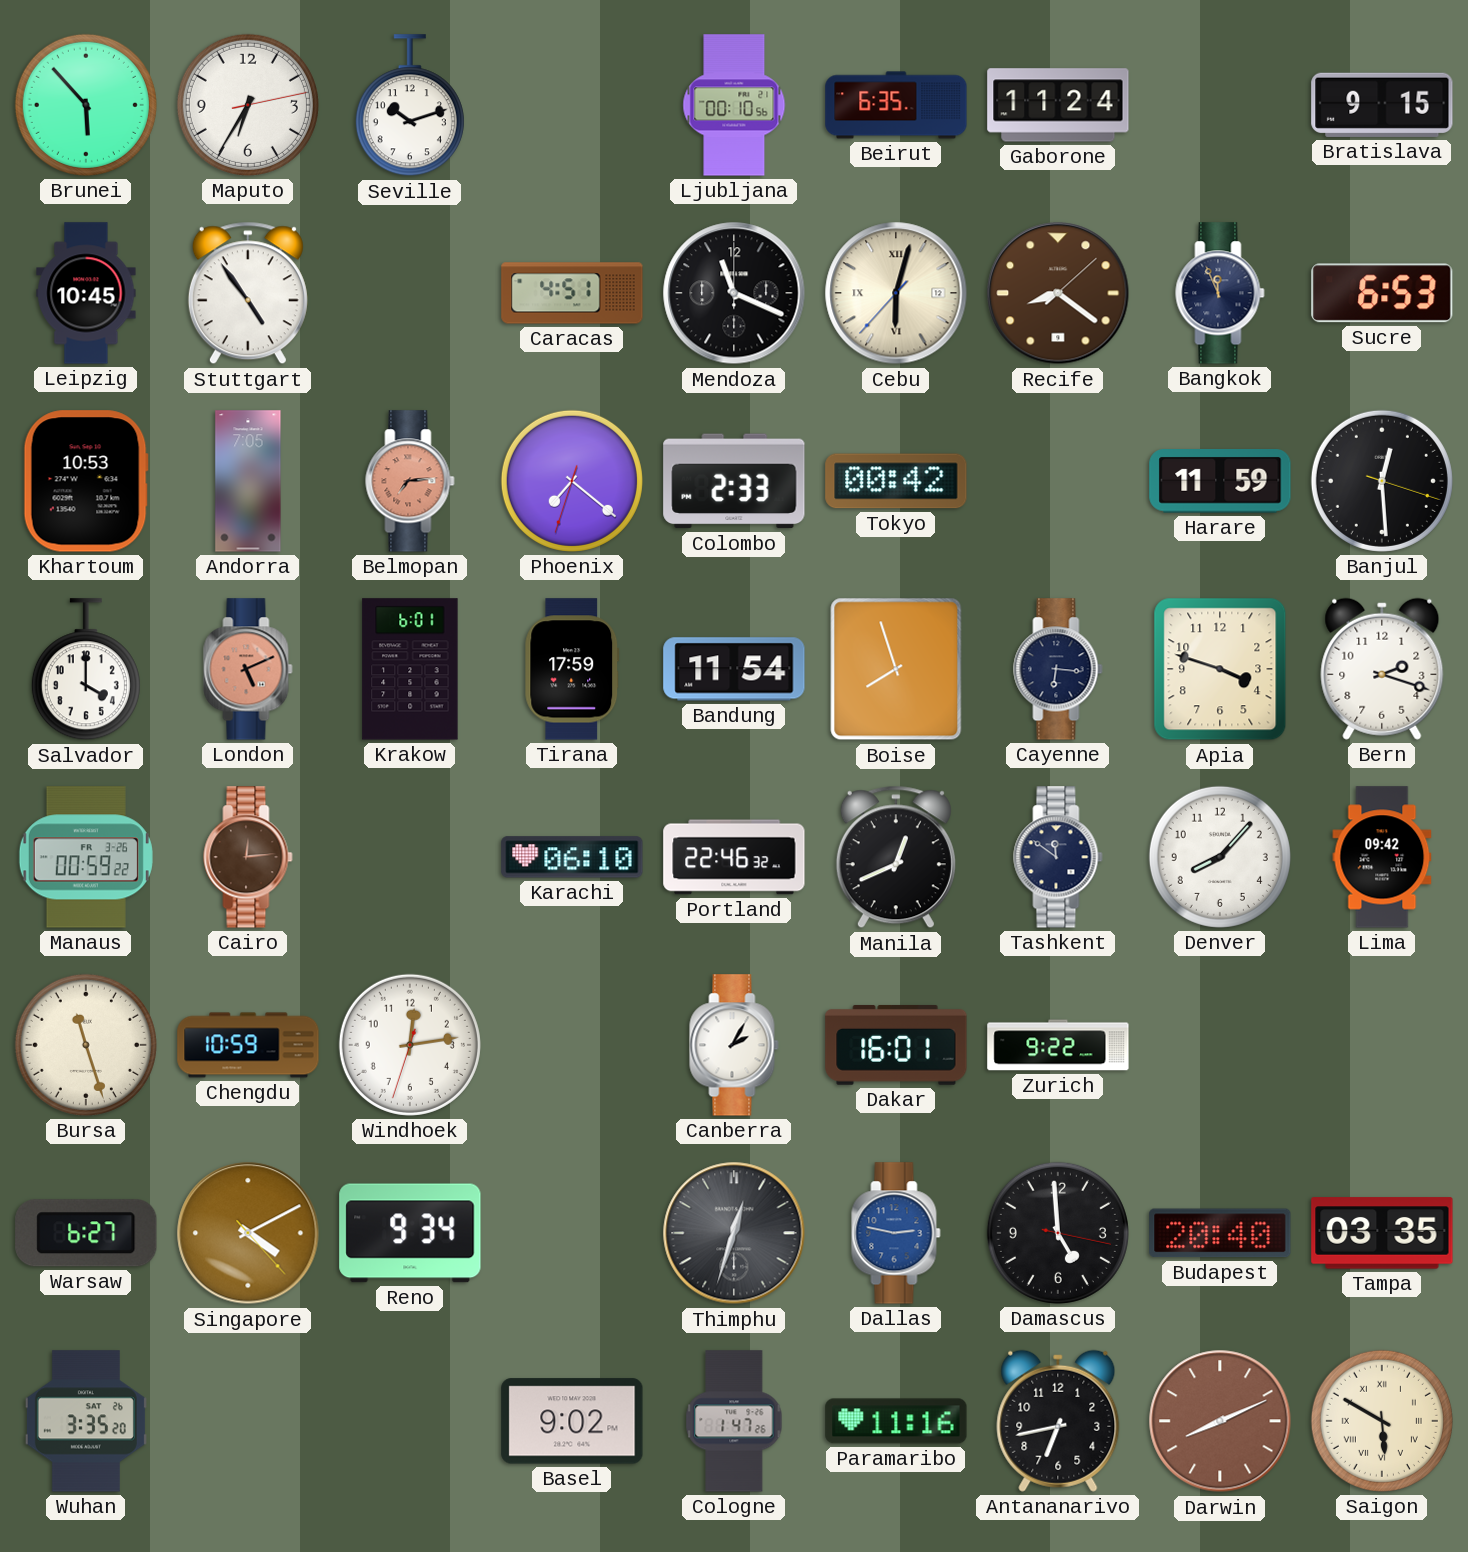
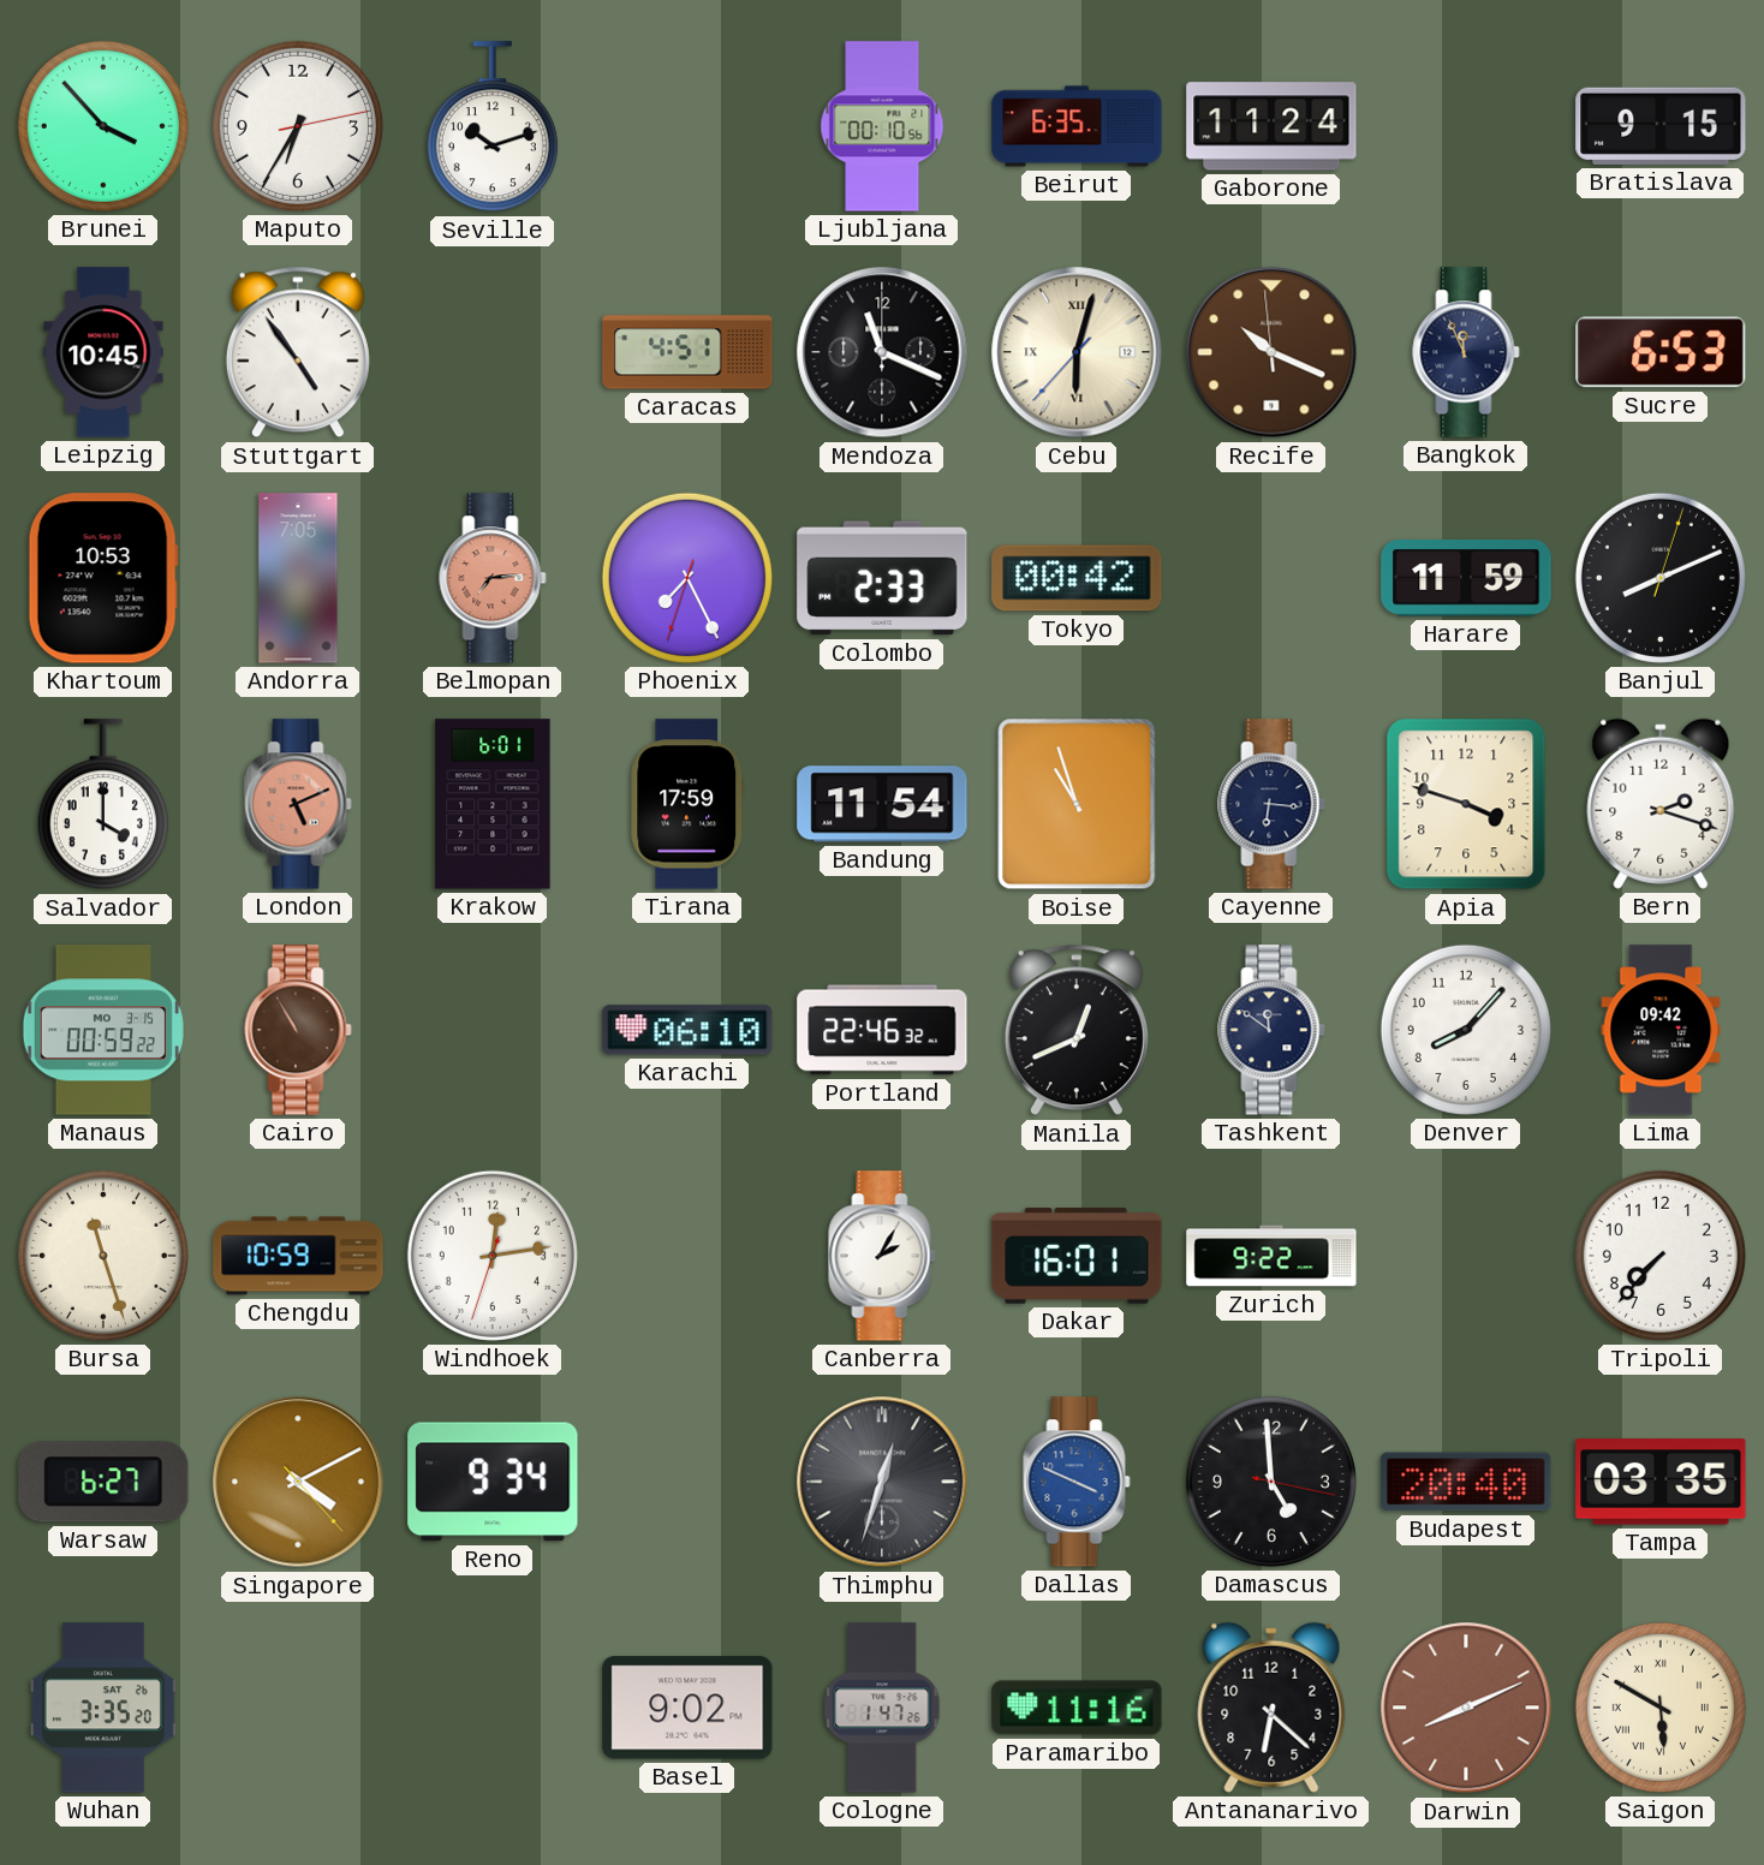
Brunei: 5:53 -> 3:53 (103, 126)
Recife: 8:21 -> 10:18 (1271, 352)
Phoenix: 7:21 -> 7:25 (687, 578)
Banjul: 12:29 -> 8:11 (1661, 578)
Boise: 7:57 -> 10:57 (1077, 804)
Manaus date: FR 3-26 -> MO 3-15 (103, 1030)
Cairo: 12:14 -> 10:55 (298, 1030)
Tripoli: none -> 7:37 (1661, 1256)
Dallas: 2:47 -> 3:49 (1077, 1482)
Antananarivo: 6:43 -> 6:22 (1271, 1708)
